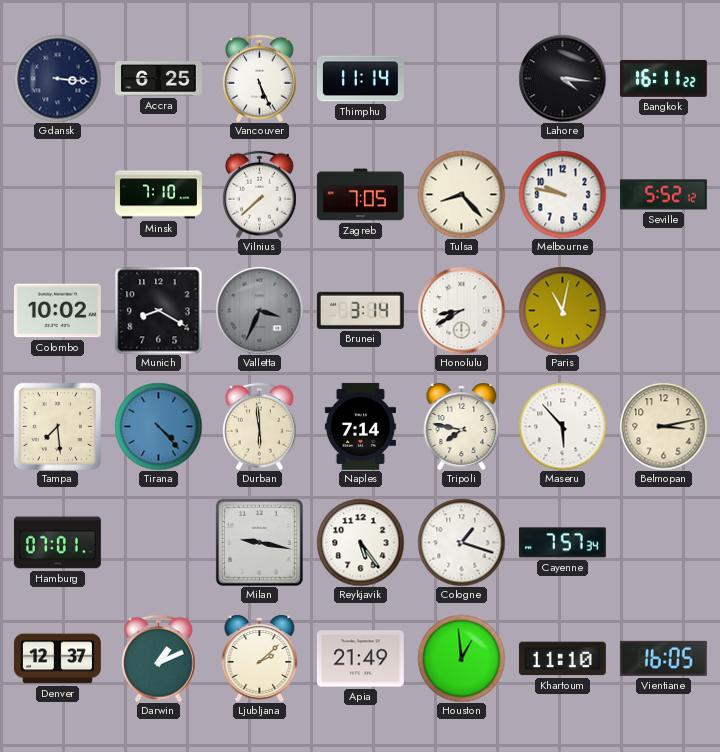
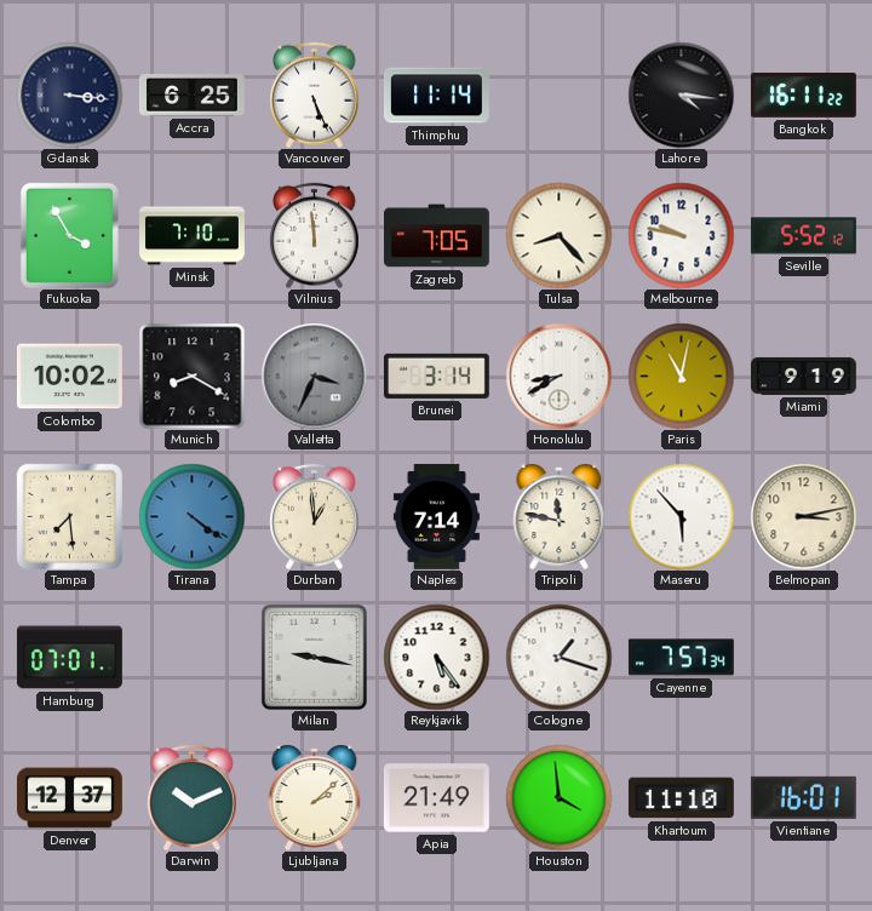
Fukuoka: none -> 3:55 (69, 235)
Vilnius: 7:38 -> 11:59 (315, 235)
Miami: none -> 9:19 (803, 376)
Tirana: 4:23 -> 4:21 (191, 516)
Durban: 5:59 -> 12:59 (315, 516)
Tripoli: 7:47 -> 11:47 (560, 516)
Darwin: 1:11 -> 10:11 (193, 797)
Houston: 12:59 -> 3:59 (558, 797)
Vientiane: 16:05 -> 16:01 (803, 797)
